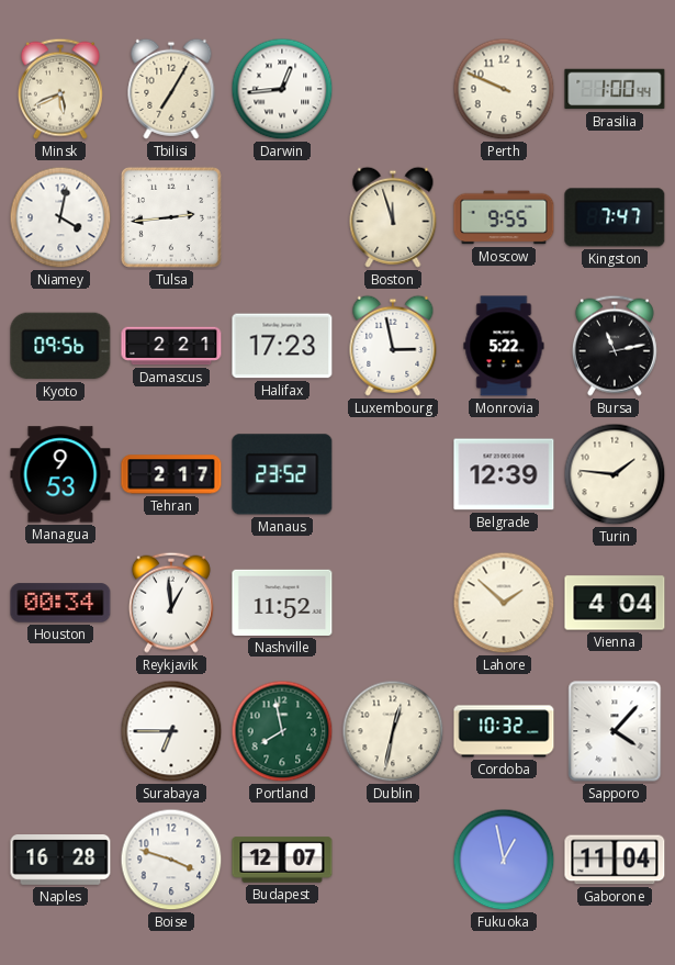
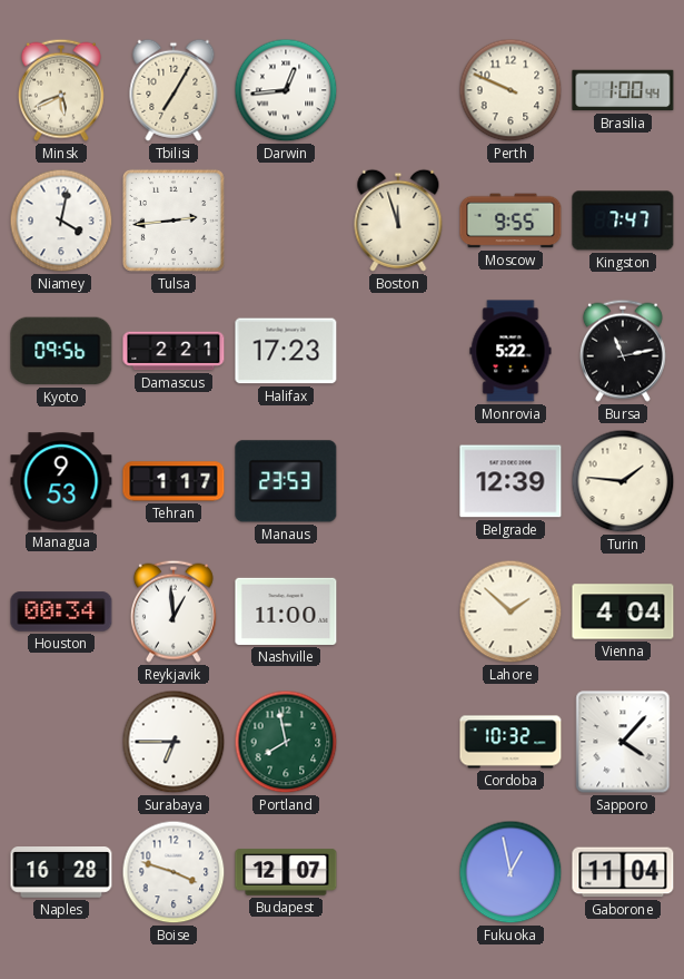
Luxembourg: 2:58 -> none (393, 346)
Tehran: 2:17 -> 1:17 (174, 481)
Manaus: 23:52 -> 23:53 (286, 481)
Nashville: 11:52 -> 11:00 (286, 611)
Dublin: 12:32 -> none (393, 731)
